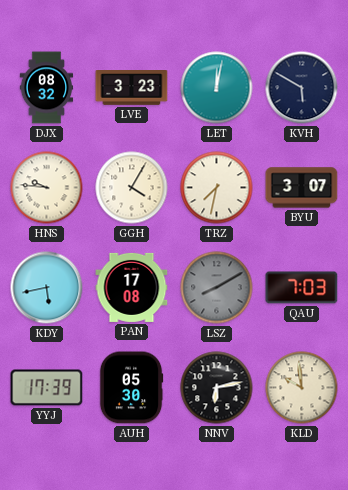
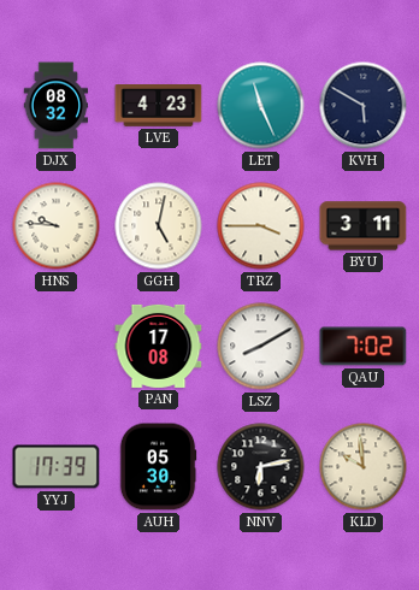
LVE: 3:23 -> 4:23 (159, 106)
LET: 12:02 -> 11:26 (261, 106)
GGH: 4:05 -> 5:02 (159, 226)
TRZ: 7:32 -> 3:45 (261, 226)
BYU: 3:07 -> 3:11 (364, 226)
KDY: 5:43 -> none (47, 288)
LSZ dial: grey -> white (261, 347)
QAU: 7:03 -> 7:02 (364, 347)
